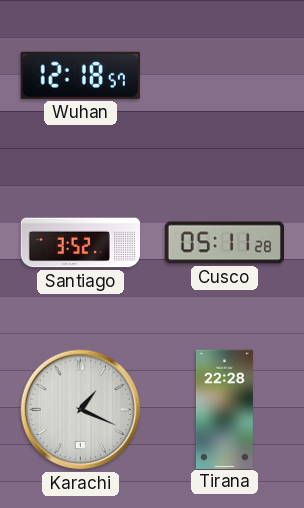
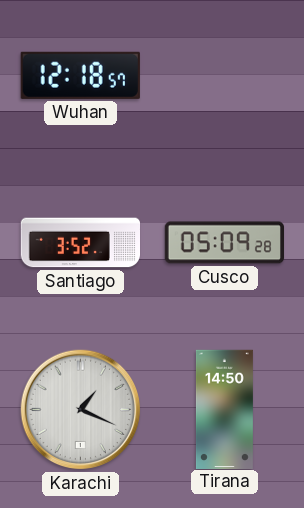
Cusco: 05:11 -> 05:09 (224, 243)
Tirana: 22:28 -> 14:50 (224, 409)
